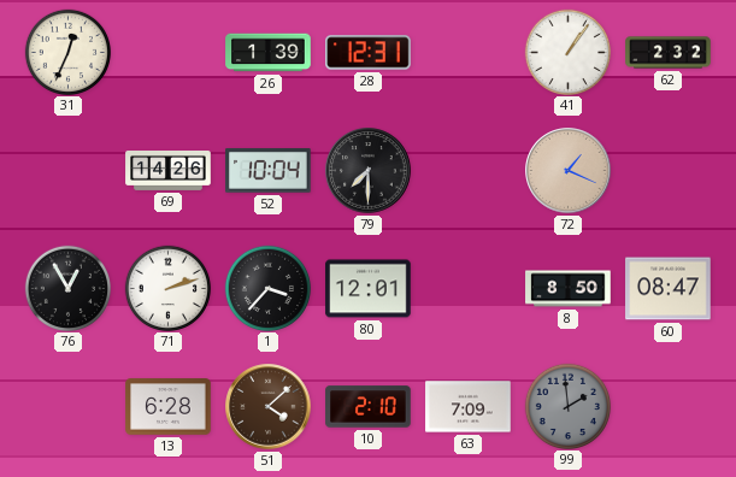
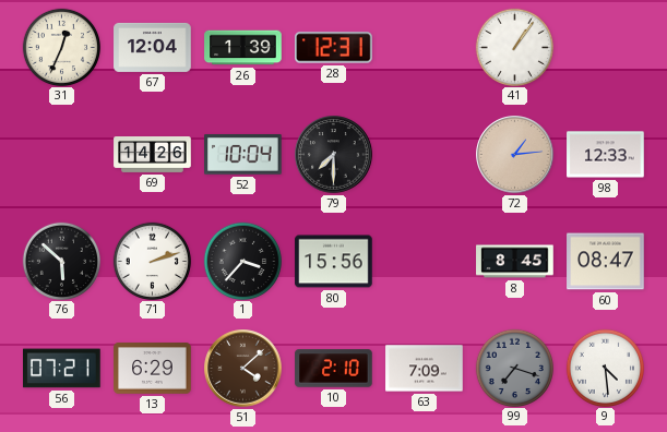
67: none -> 12:04 (153, 47)
62: 2:32 -> none (669, 53)
72: 1:19 -> 1:14 (515, 155)
98: none -> 12:33 (606, 155)
76: 12:55 -> 5:52 (61, 261)
80: 12:01 -> 15:56 (334, 262)
8: 8:50 -> 8:45 (515, 262)
56: none -> 07:21 (62, 369)
13: 6:28 -> 6:29 (153, 369)
99: 1:59 -> 7:18 (514, 368)
9: none -> 4:29 (605, 368)
